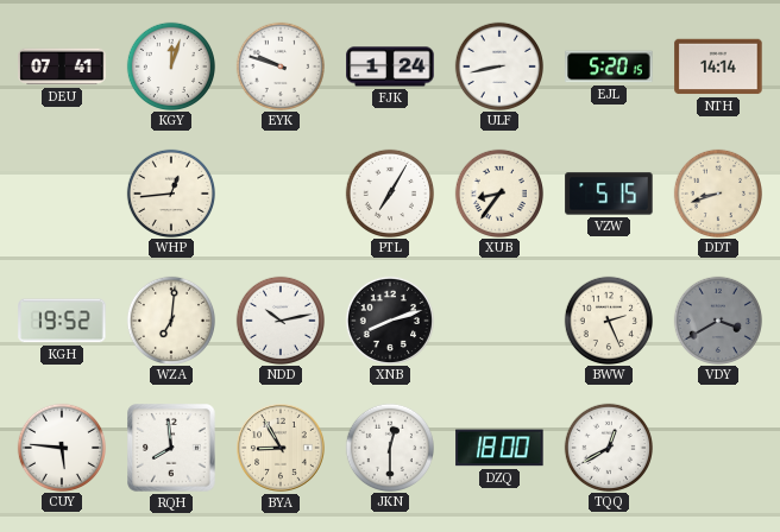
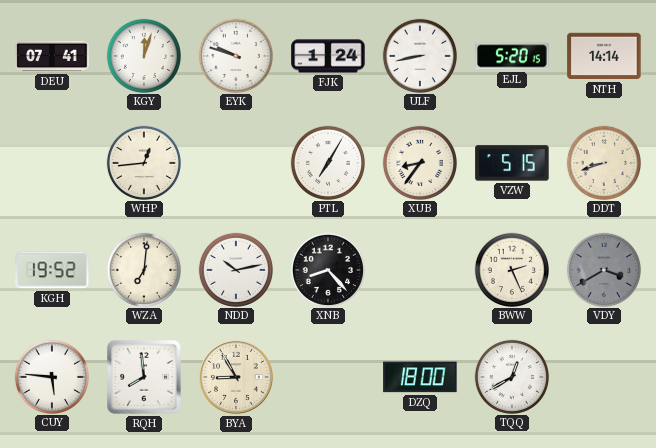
XNB: 8:12 -> 8:23 (327, 269)
JKN: 12:30 -> none (389, 446)
